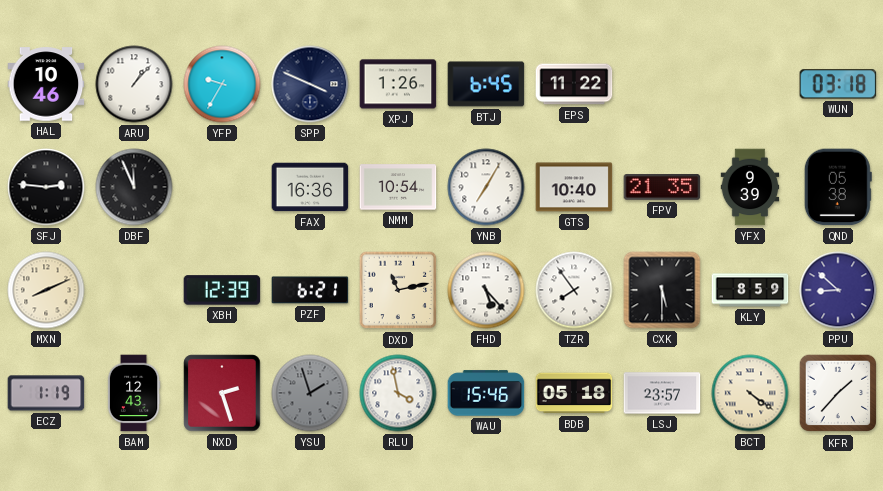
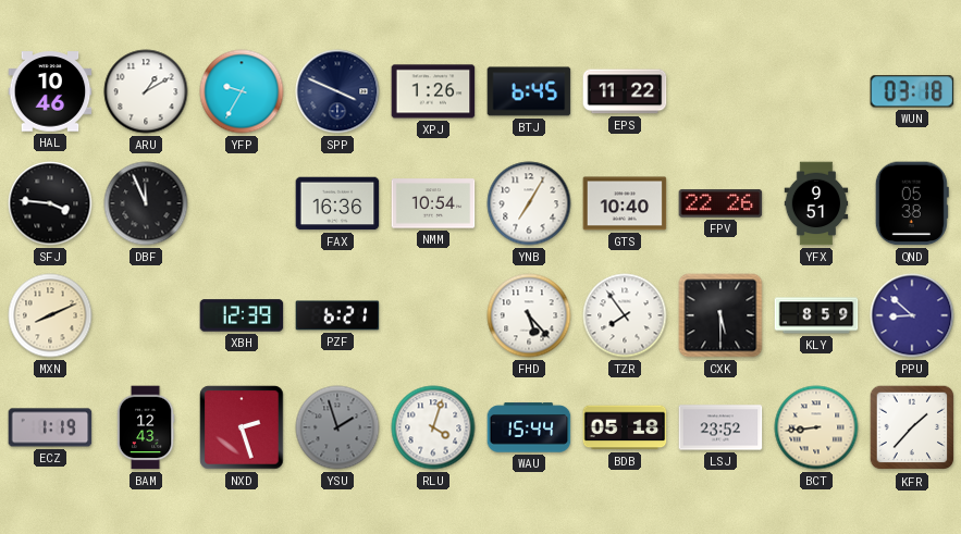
ARU: 1:07 -> 1:10 (146, 91)
SFJ: 2:46 -> 3:46 (50, 203)
FPV: 21:35 -> 22:26 (720, 204)
YFX: 9:39 -> 9:51 (816, 203)
DXD: 11:13 -> none (398, 290)
RLU: 3:58 -> 4:03 (433, 427)
WAU: 15:46 -> 15:44 (529, 427)
LSJ: 23:57 -> 23:52 (720, 427)
BCT: 4:21 -> 8:44 (816, 427)
